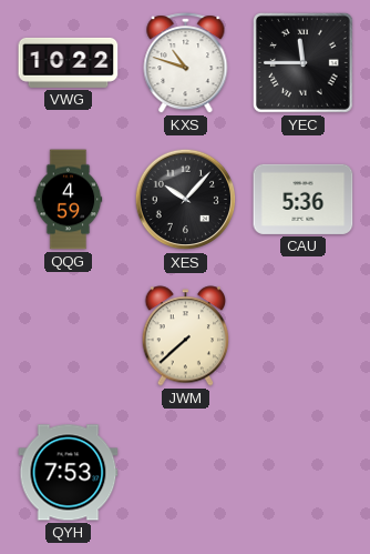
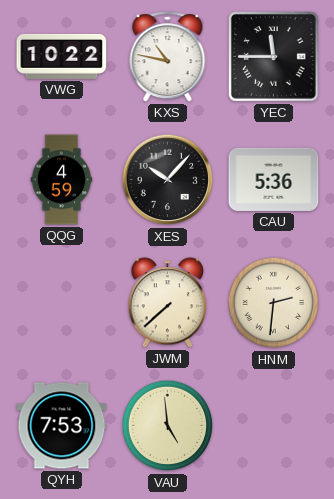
KXS: 10:48 -> 10:47 (168, 57)
HNM: none -> 2:31 (274, 303)
VAU: none -> 4:59 (168, 426)
